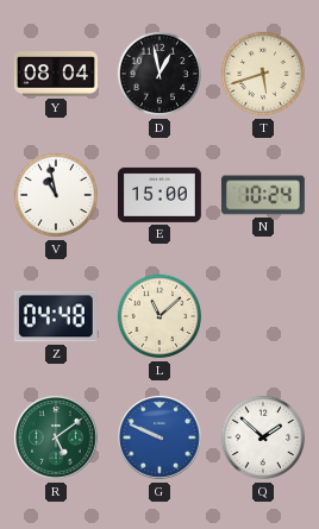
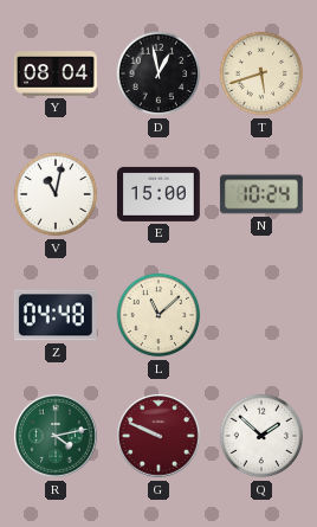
V: 10:58 -> 11:02 (56, 194)
R: 5:09 -> 4:13 (56, 436)
G dial: blue -> burgundy (158, 436)
